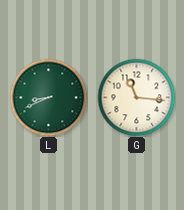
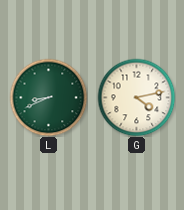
G: 11:16 -> 4:13 (136, 97)
